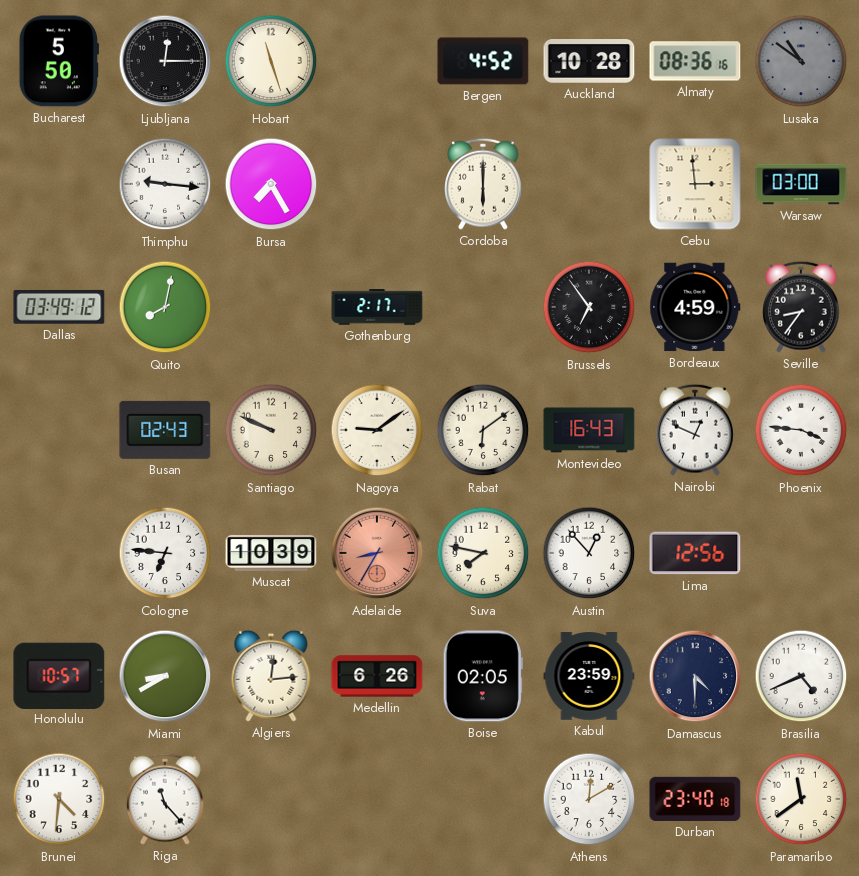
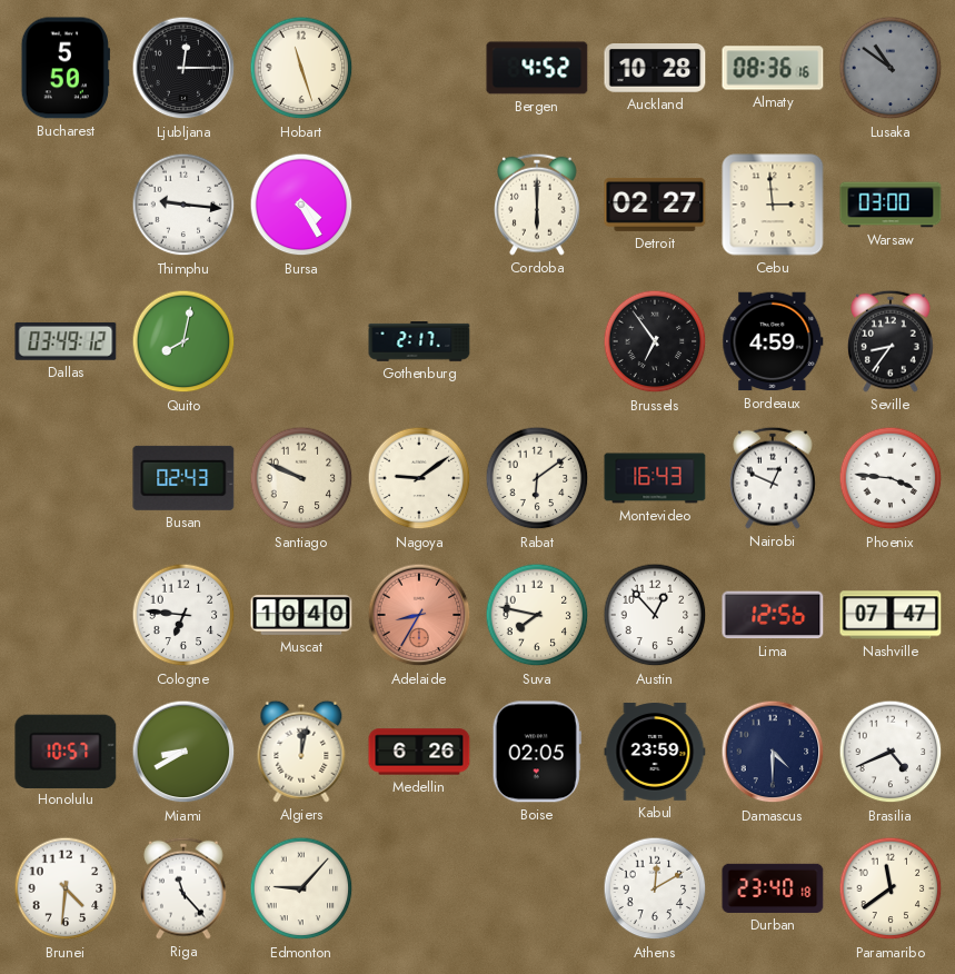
Bursa: 7:25 -> 4:25 (301, 205)
Detroit: none -> 02:27 (655, 205)
Muscat: 10:39 -> 10:40 (301, 615)
Nashville: none -> 07:47 (891, 615)
Algiers: 12:14 -> 12:02 (301, 752)
Edmonton: none -> 9:07 (301, 888)
